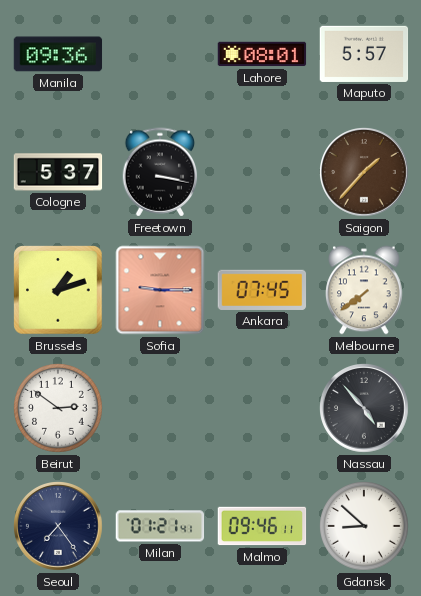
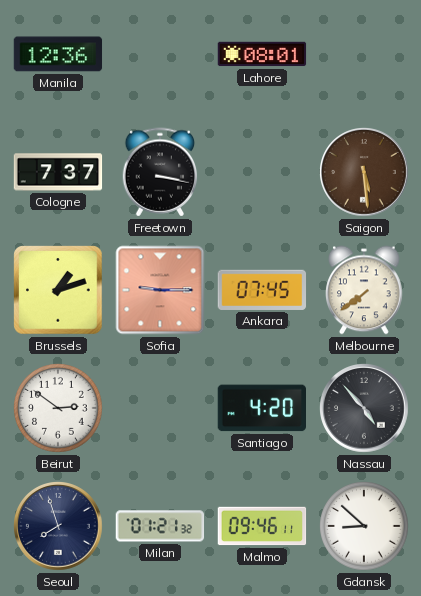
Manila: 09:36 -> 12:36 (58, 54)
Maputo: 5:57 -> none (364, 54)
Cologne: 5:37 -> 7:37 (58, 172)
Saigon: 1:37 -> 5:29 (365, 173)
Santiago: none -> 4:20 (261, 408)
Seoul: 7:24 -> 7:57 (59, 527)
Milan: 01:21:41 -> 01:21:32 (160, 526)
